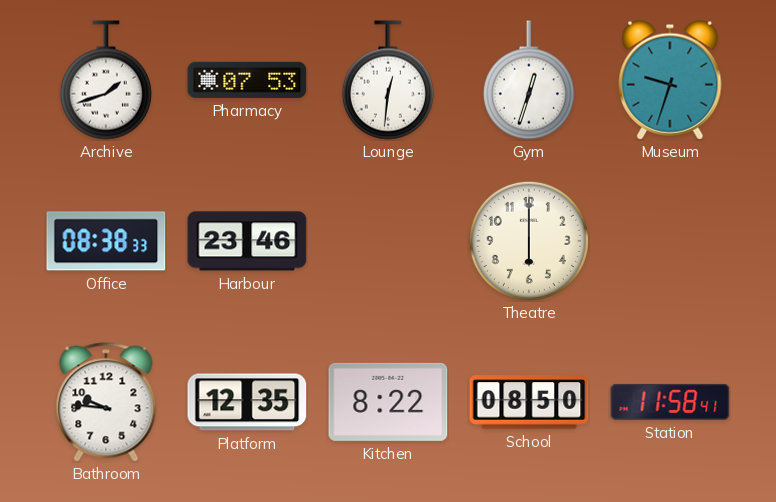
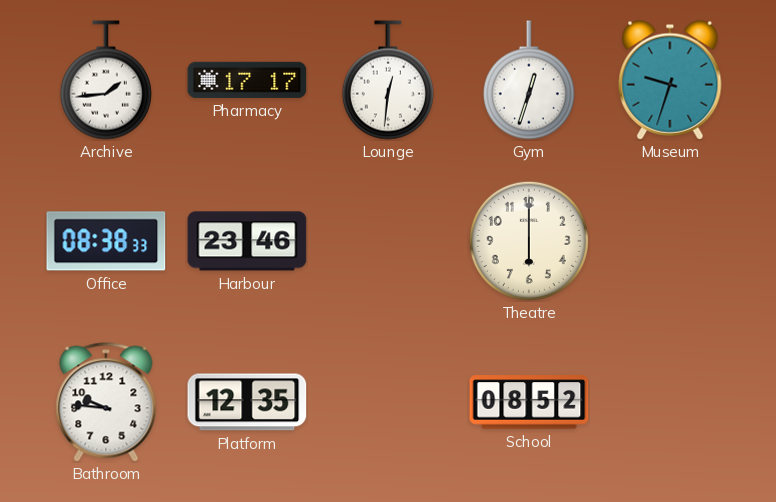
Archive: 1:42 -> 1:44 (106, 80)
Pharmacy: 07:53 -> 17:17 (247, 80)
Kitchen: 8:22 -> none (388, 402)
School: 08:50 -> 08:52 (529, 402)
Station: 11:58 -> none (670, 402)
